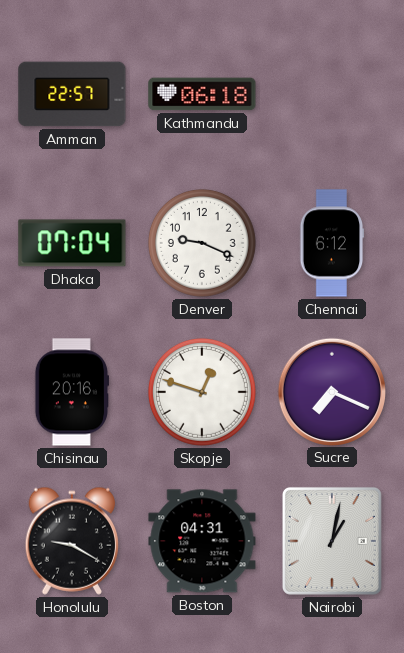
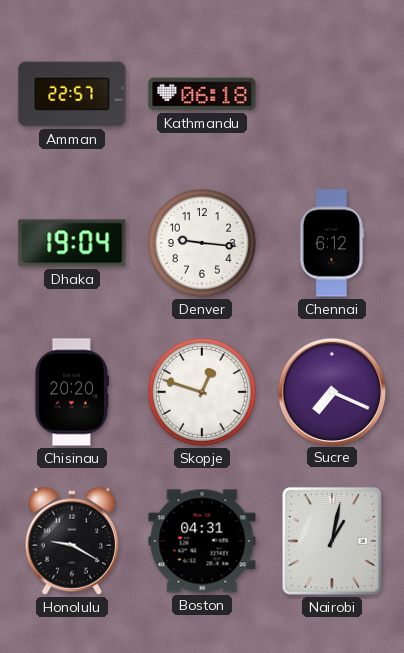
Dhaka: 07:04 -> 19:04 (72, 243)
Denver: 9:19 -> 9:16 (202, 243)
Chisinau: 20:16 -> 20:20 (71, 392)
